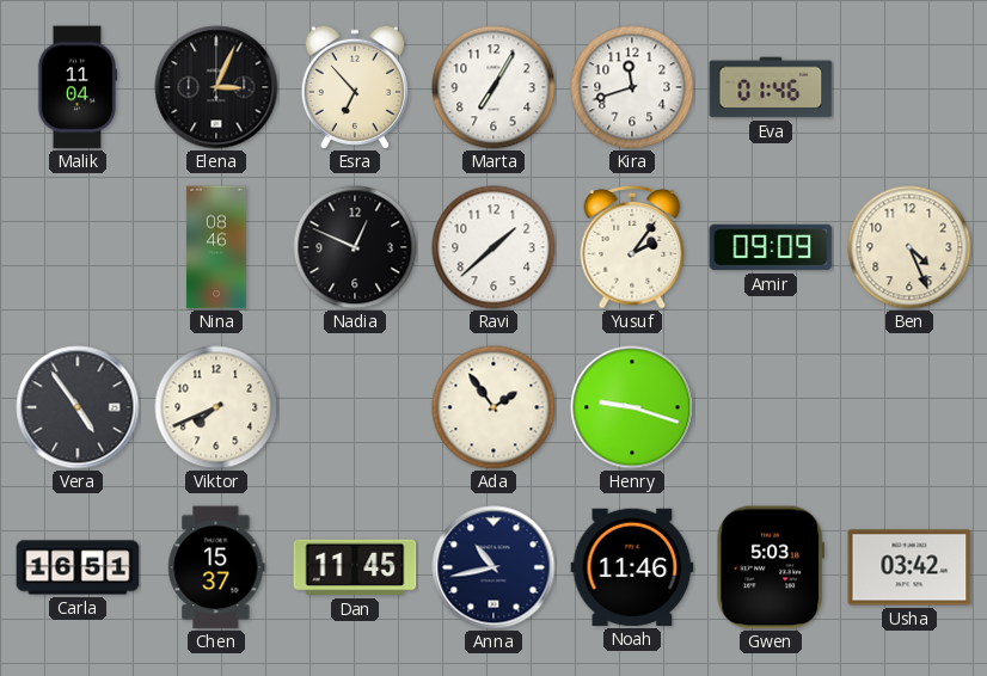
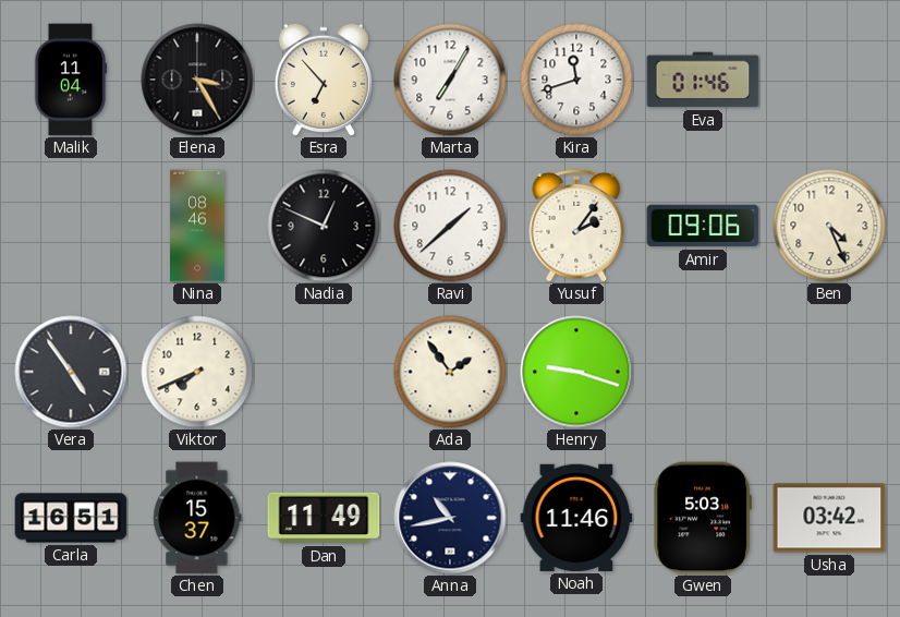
Elena: 3:04 -> 3:25 (197, 80)
Amir: 09:09 -> 09:06 (703, 226)
Dan: 11:45 -> 11:49 (324, 518)
